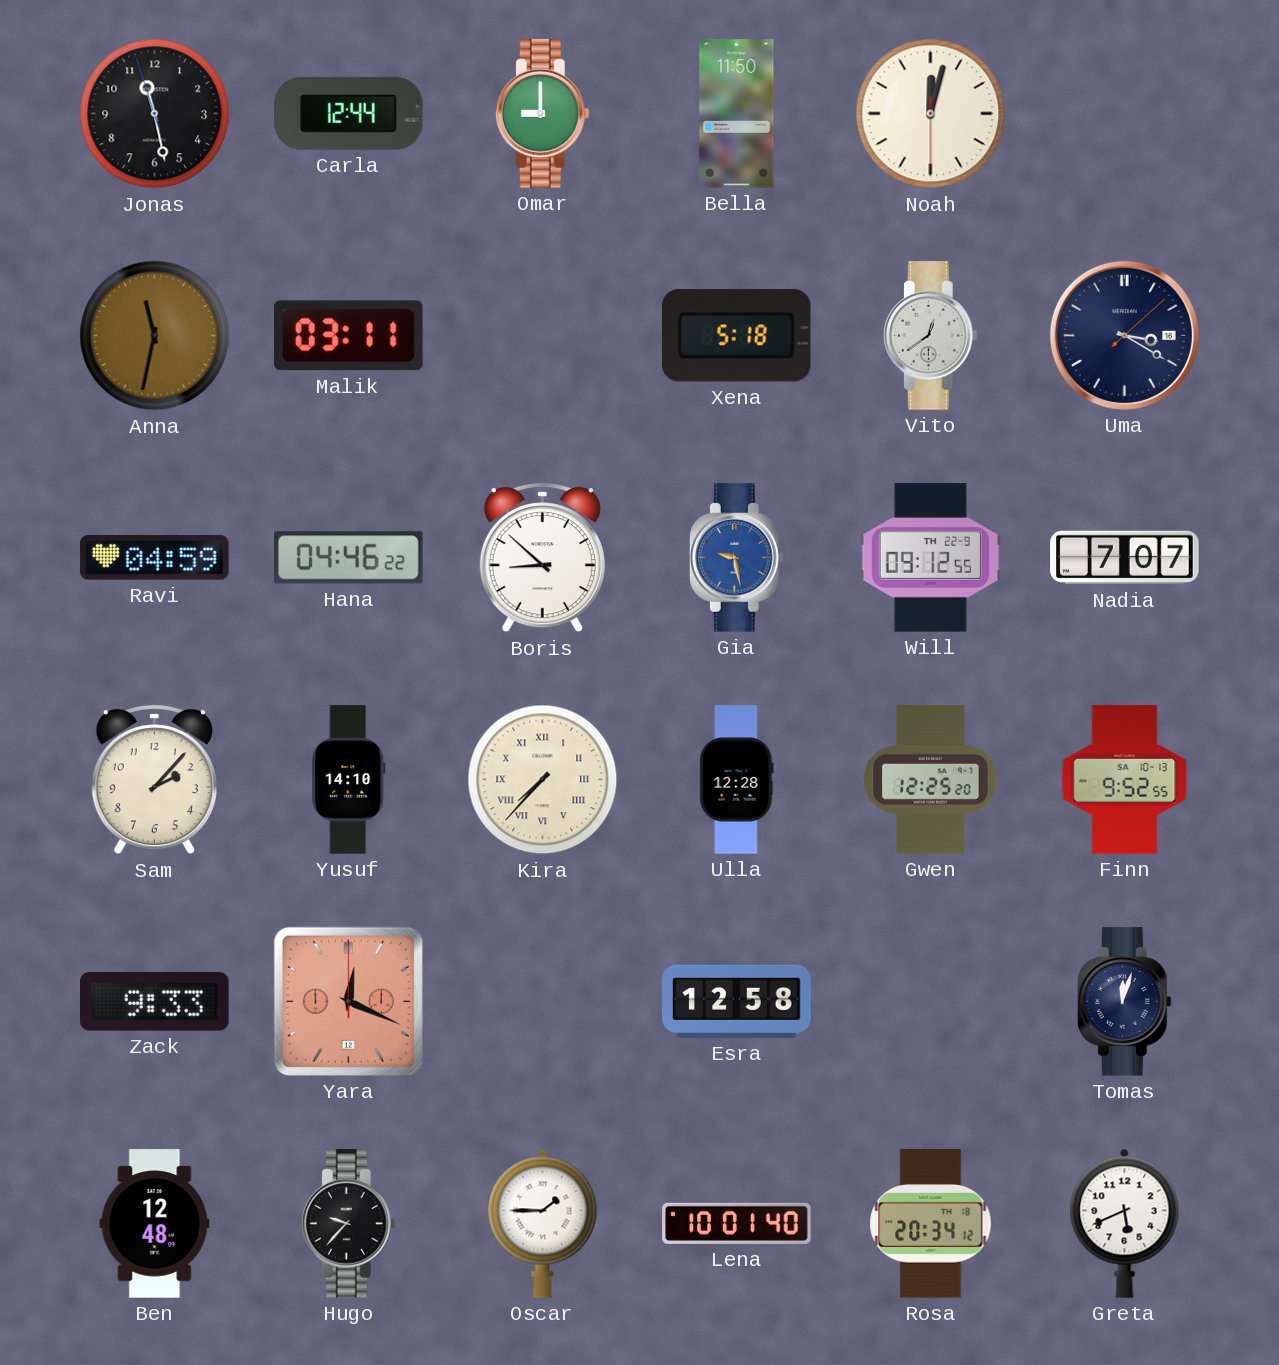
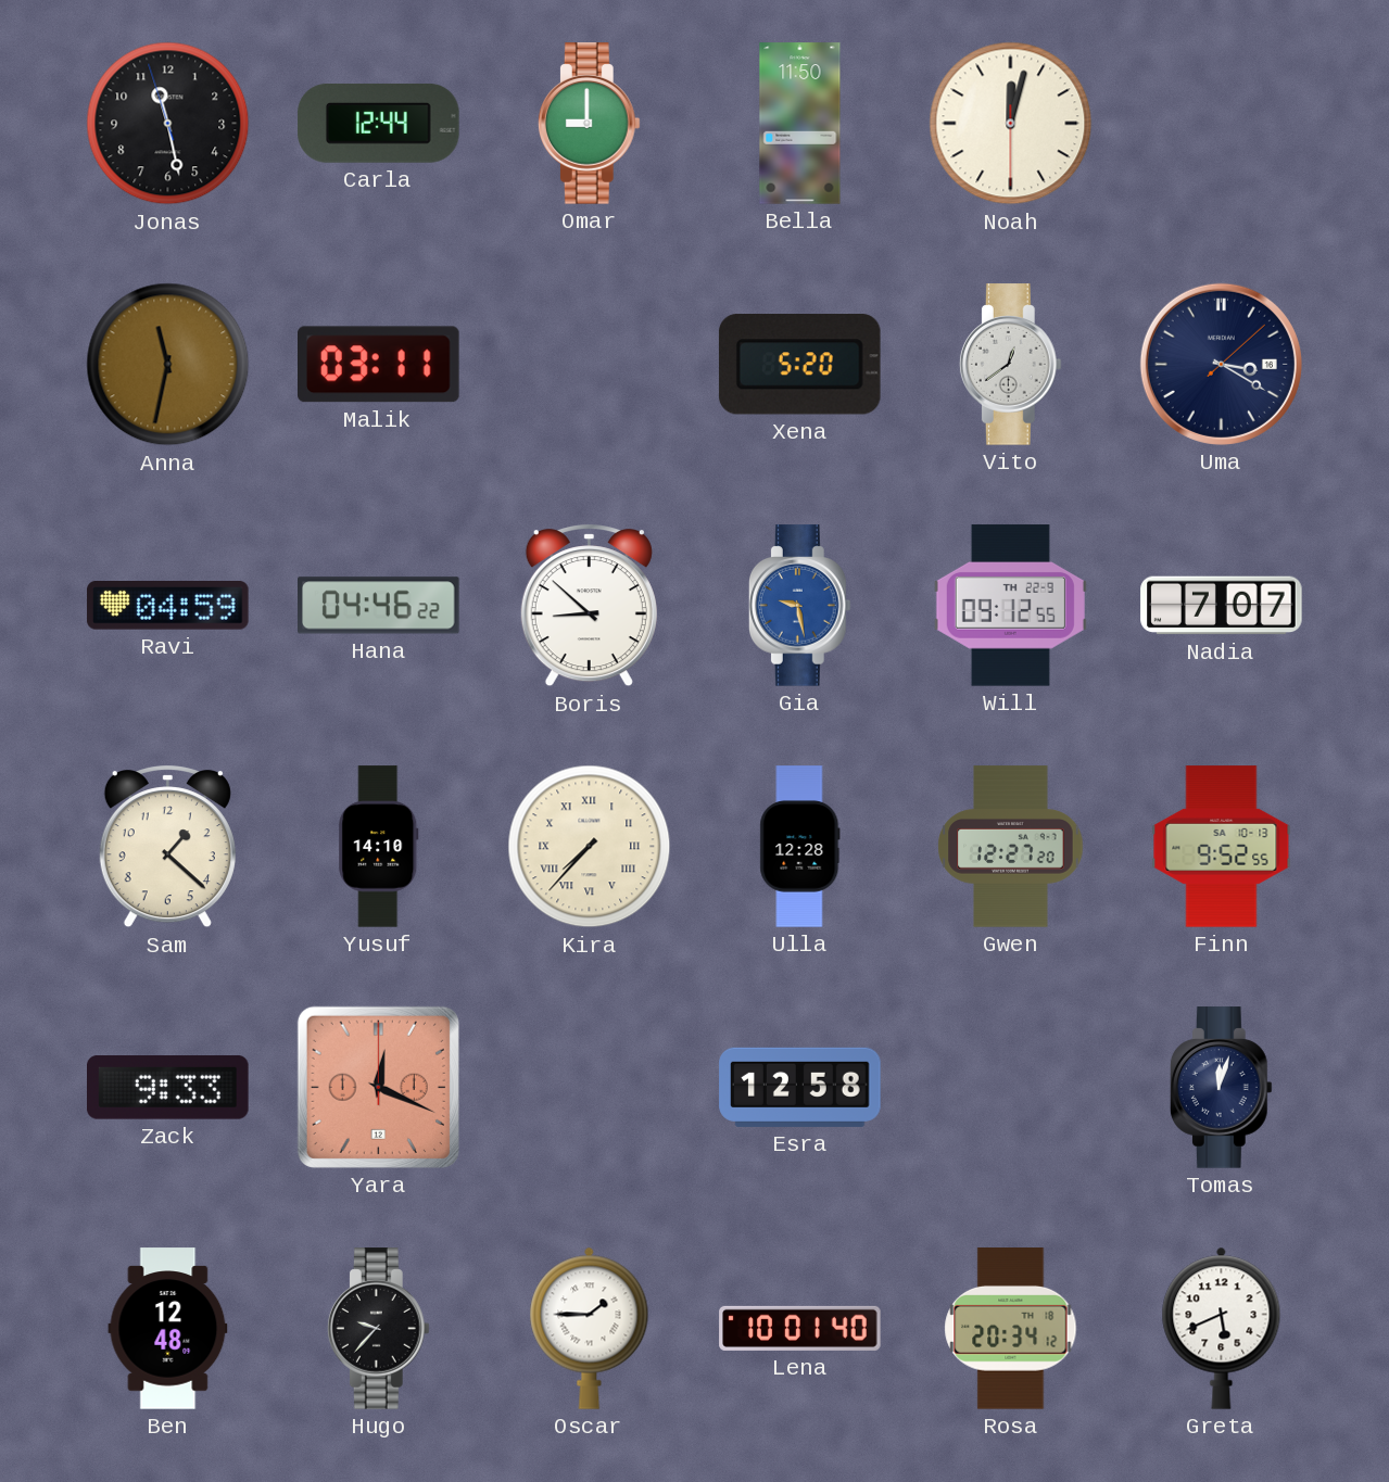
Xena: 5:18 -> 5:20 (799, 365)
Sam: 2:07 -> 1:22 (167, 847)
Gwen: 12:25 -> 12:27 (1011, 847)
